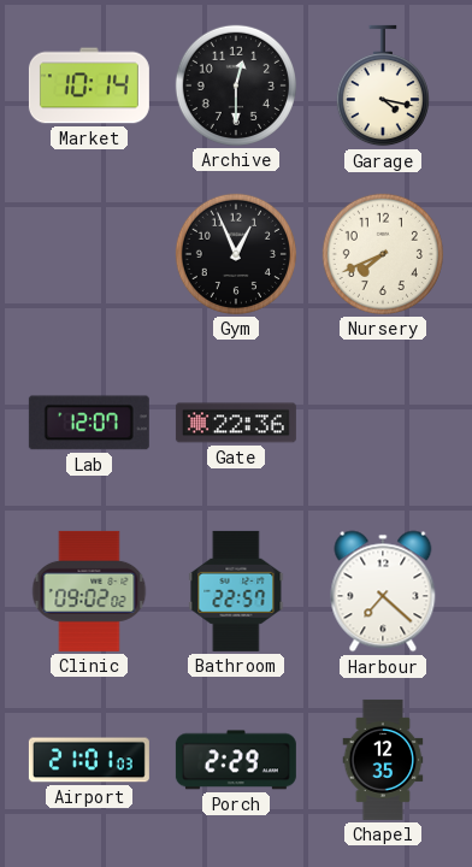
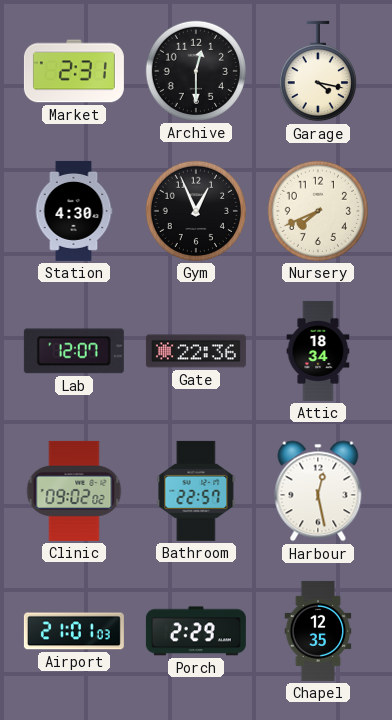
Market: 10:14 -> 2:31 (74, 71)
Station: none -> 4:30 (74, 211)
Attic: none -> 18:34 (318, 351)
Harbour: 7:22 -> 12:28 (318, 491)
